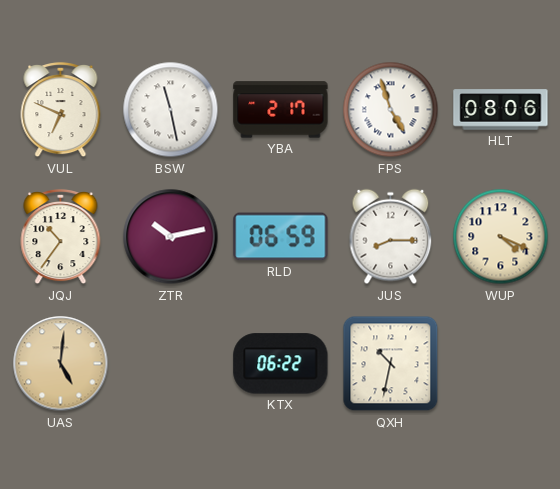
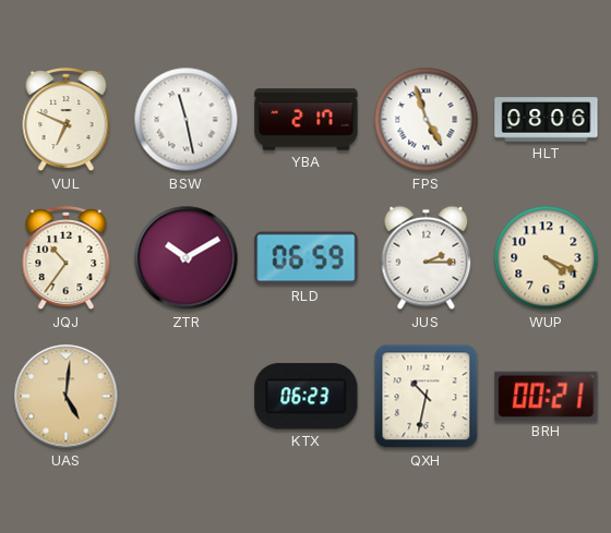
ZTR: 10:13 -> 10:10 (187, 258)
JUS: 8:15 -> 2:15 (427, 258)
KTX: 06:22 -> 06:23 (307, 397)
BRH: none -> 00:21 (547, 396)
